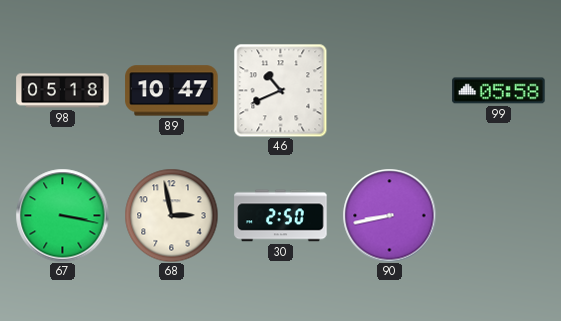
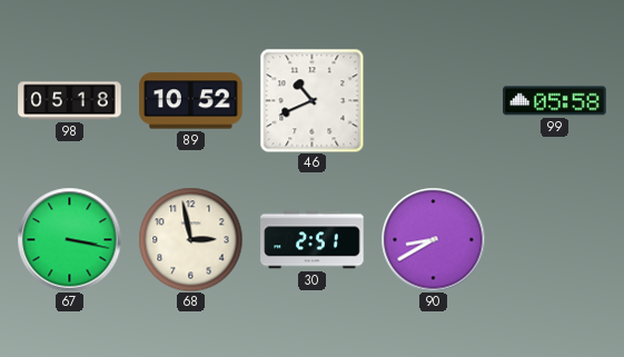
89: 10:47 -> 10:52 (191, 101)
30: 2:50 -> 2:51 (313, 240)
90: 8:43 -> 8:40 (433, 239)
